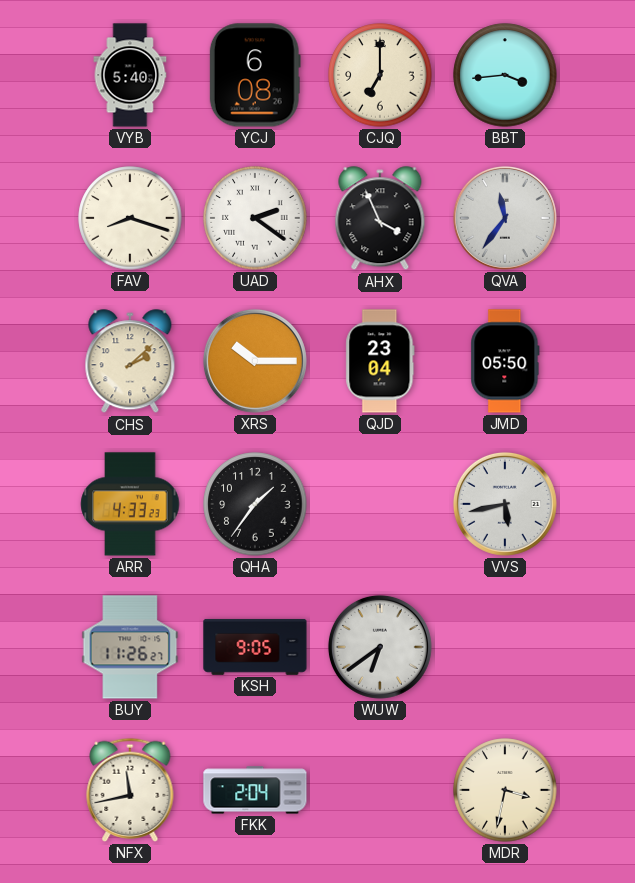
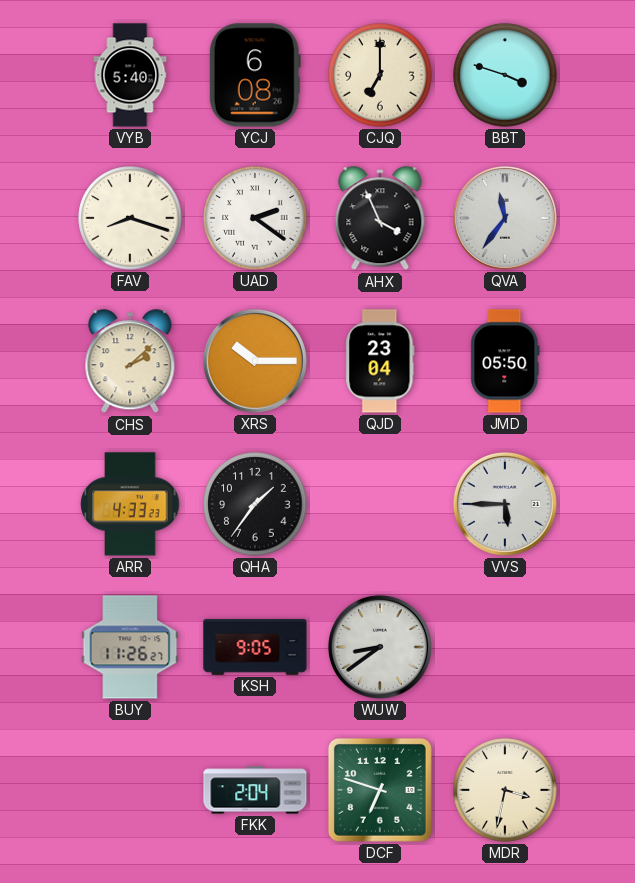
BBT: 3:44 -> 3:48 (505, 75)
VVS: 5:43 -> 5:45 (505, 504)
WUW: 6:39 -> 8:39 (380, 647)
NFX: 11:43 -> none (130, 790)
DCF: none -> 6:48 (380, 790)
